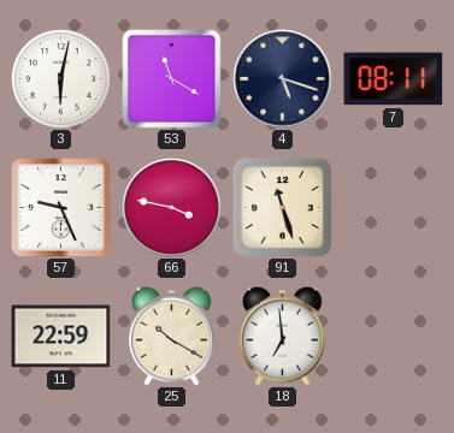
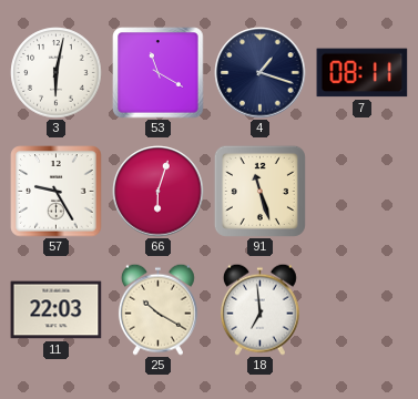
4: 5:18 -> 1:18 (261, 73)
57: 9:26 -> 9:25 (57, 192)
66: 3:47 -> 6:03 (159, 192)
11: 22:59 -> 22:03 (57, 310)
